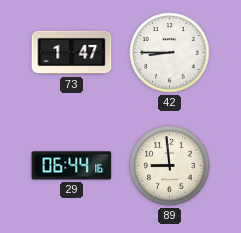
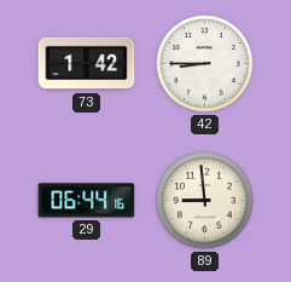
73: 1:47 -> 1:42 (87, 64)
